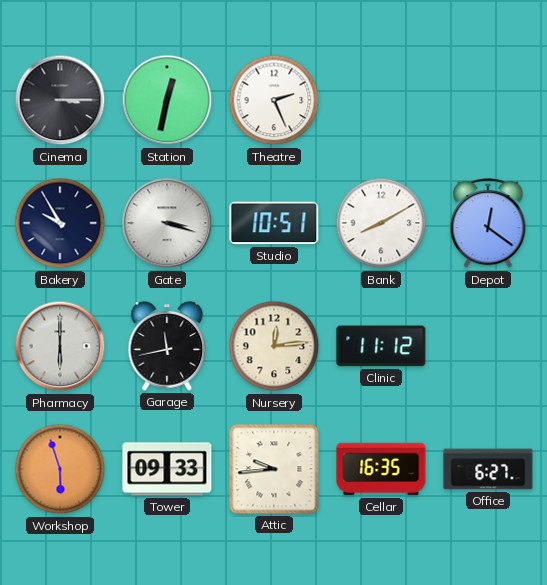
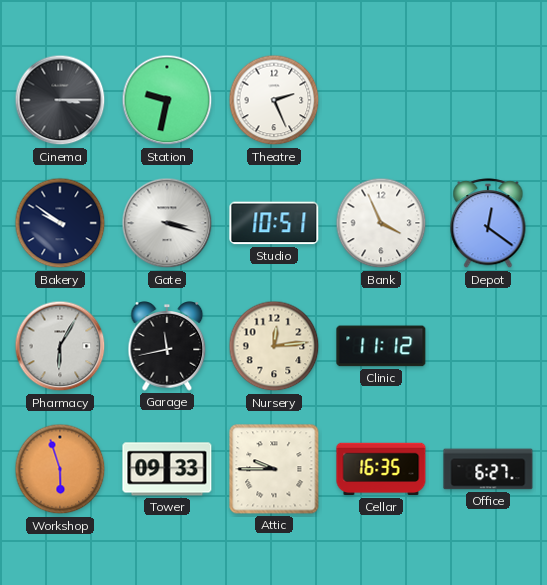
Station: 12:32 -> 9:32 (167, 100)
Bakery: 9:55 -> 9:51 (60, 223)
Bank: 8:10 -> 3:56 (381, 223)
Pharmacy: 6:00 -> 6:05 (60, 346)
Attic: 9:44 -> 9:45 (274, 469)
